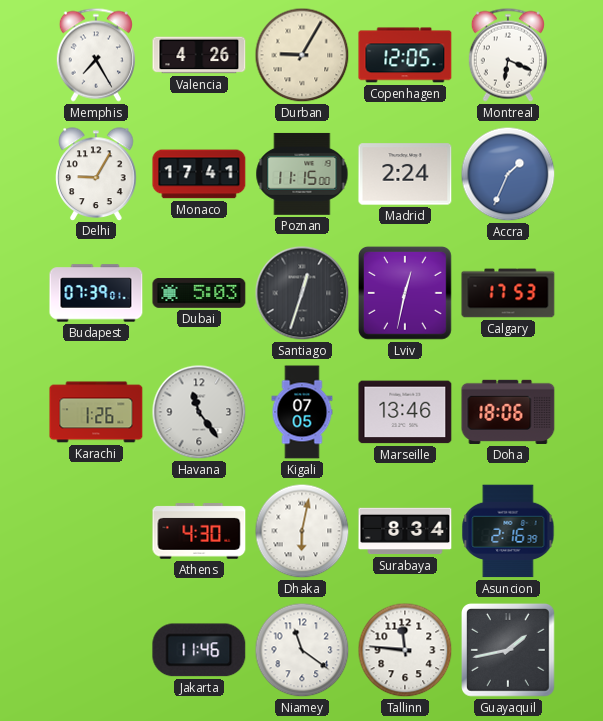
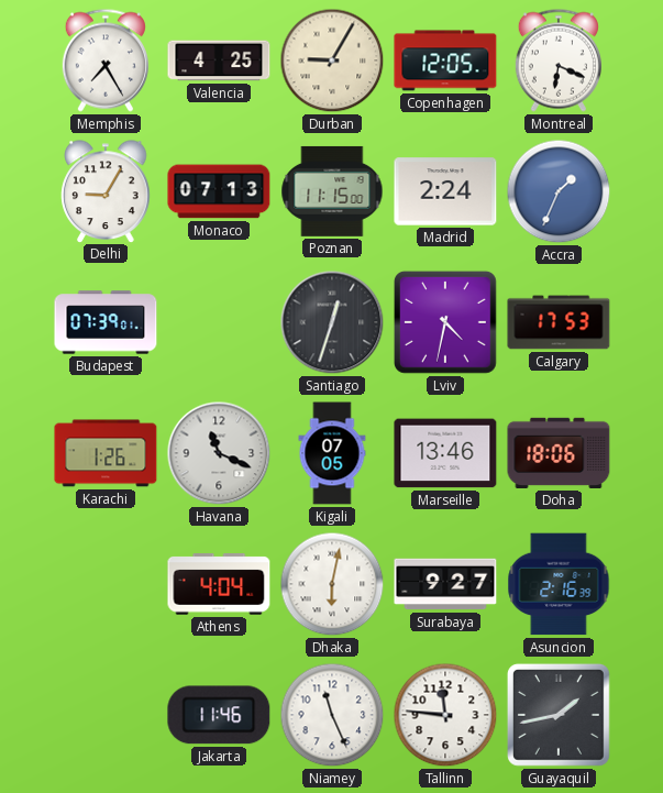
Valencia: 4:26 -> 4:25 (219, 60)
Monaco: 17:41 -> 07:13 (219, 191)
Dubai: 5:03 -> none (199, 294)
Lviv: 12:32 -> 4:32 (445, 322)
Havana: 11:24 -> 11:19 (219, 453)
Athens: 4:30 -> 4:04 (219, 584)
Surabaya: 8:34 -> 9:27 (445, 584)
Niamey: 11:21 -> 11:26 (332, 715)
